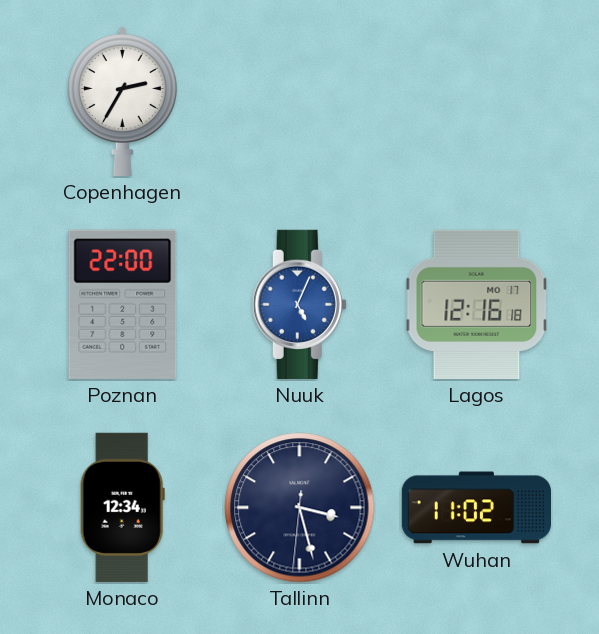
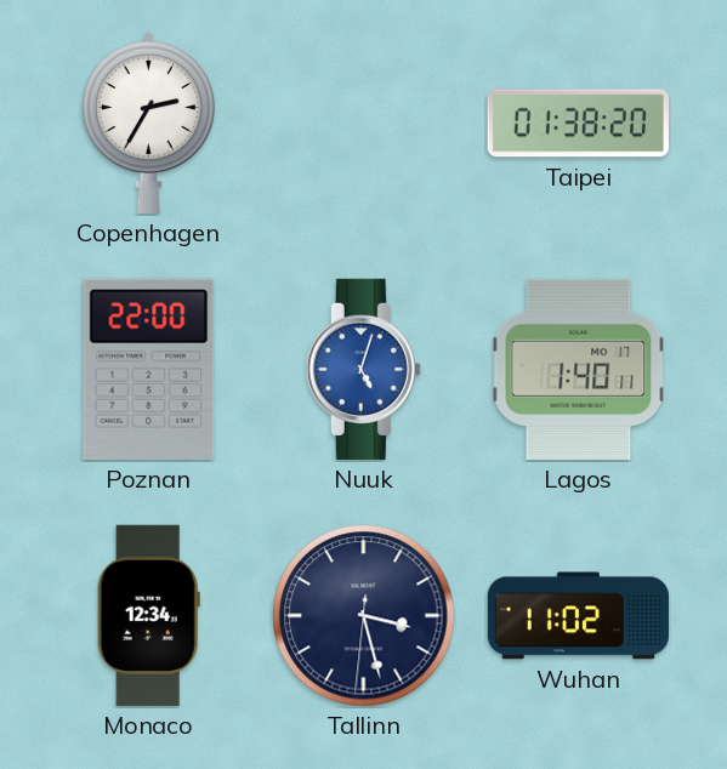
Taipei: none -> 01:38 (578, 124)
Nuuk: 5:04 -> 5:03 (363, 369)
Lagos: 12:16 -> 1:40 (579, 369)
